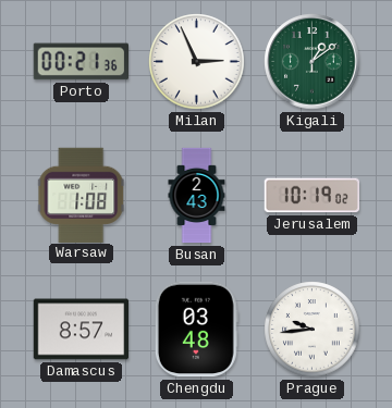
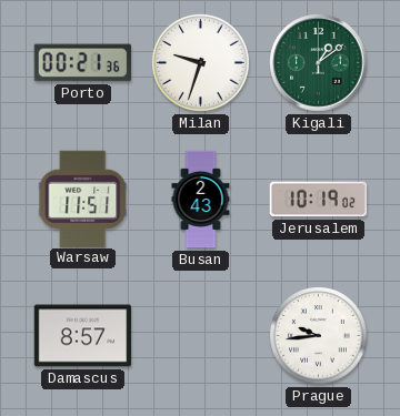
Milan: 2:56 -> 9:33 (201, 63)
Warsaw: 1:08 -> 11:51 (83, 199)
Chengdu: 03:48 -> none (196, 330)
